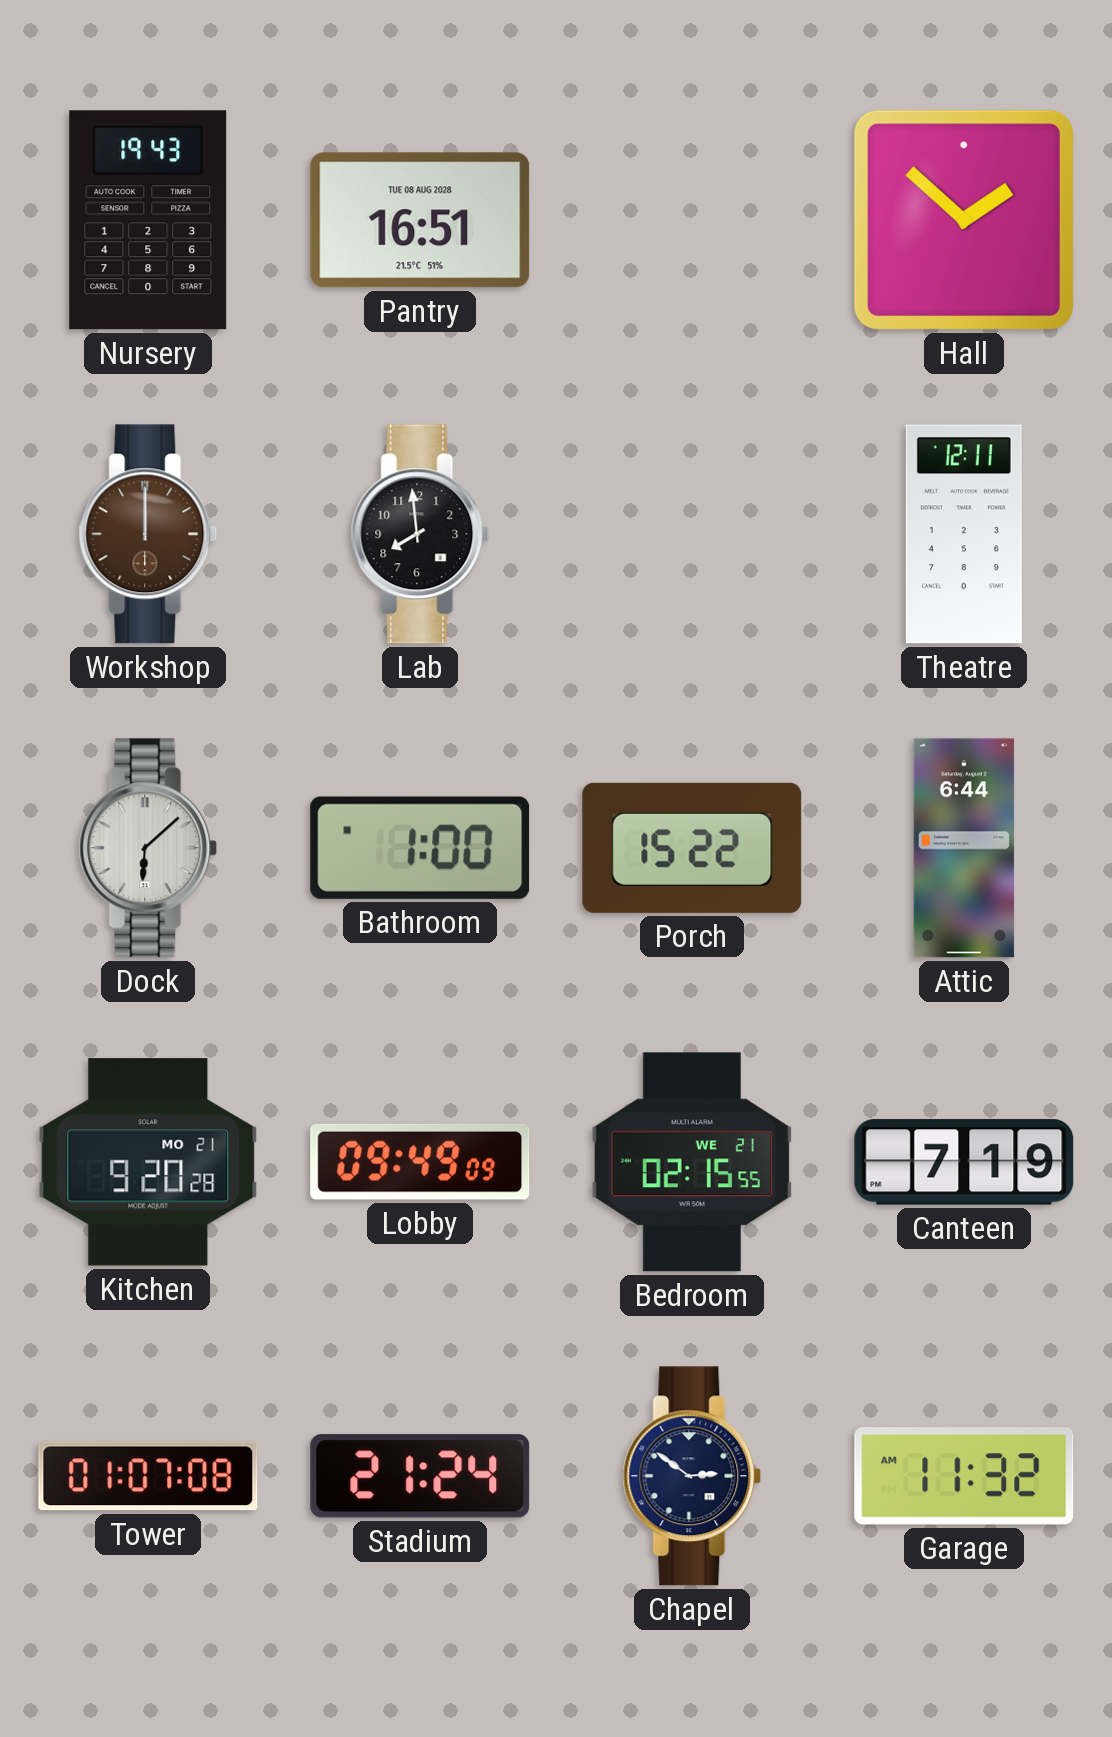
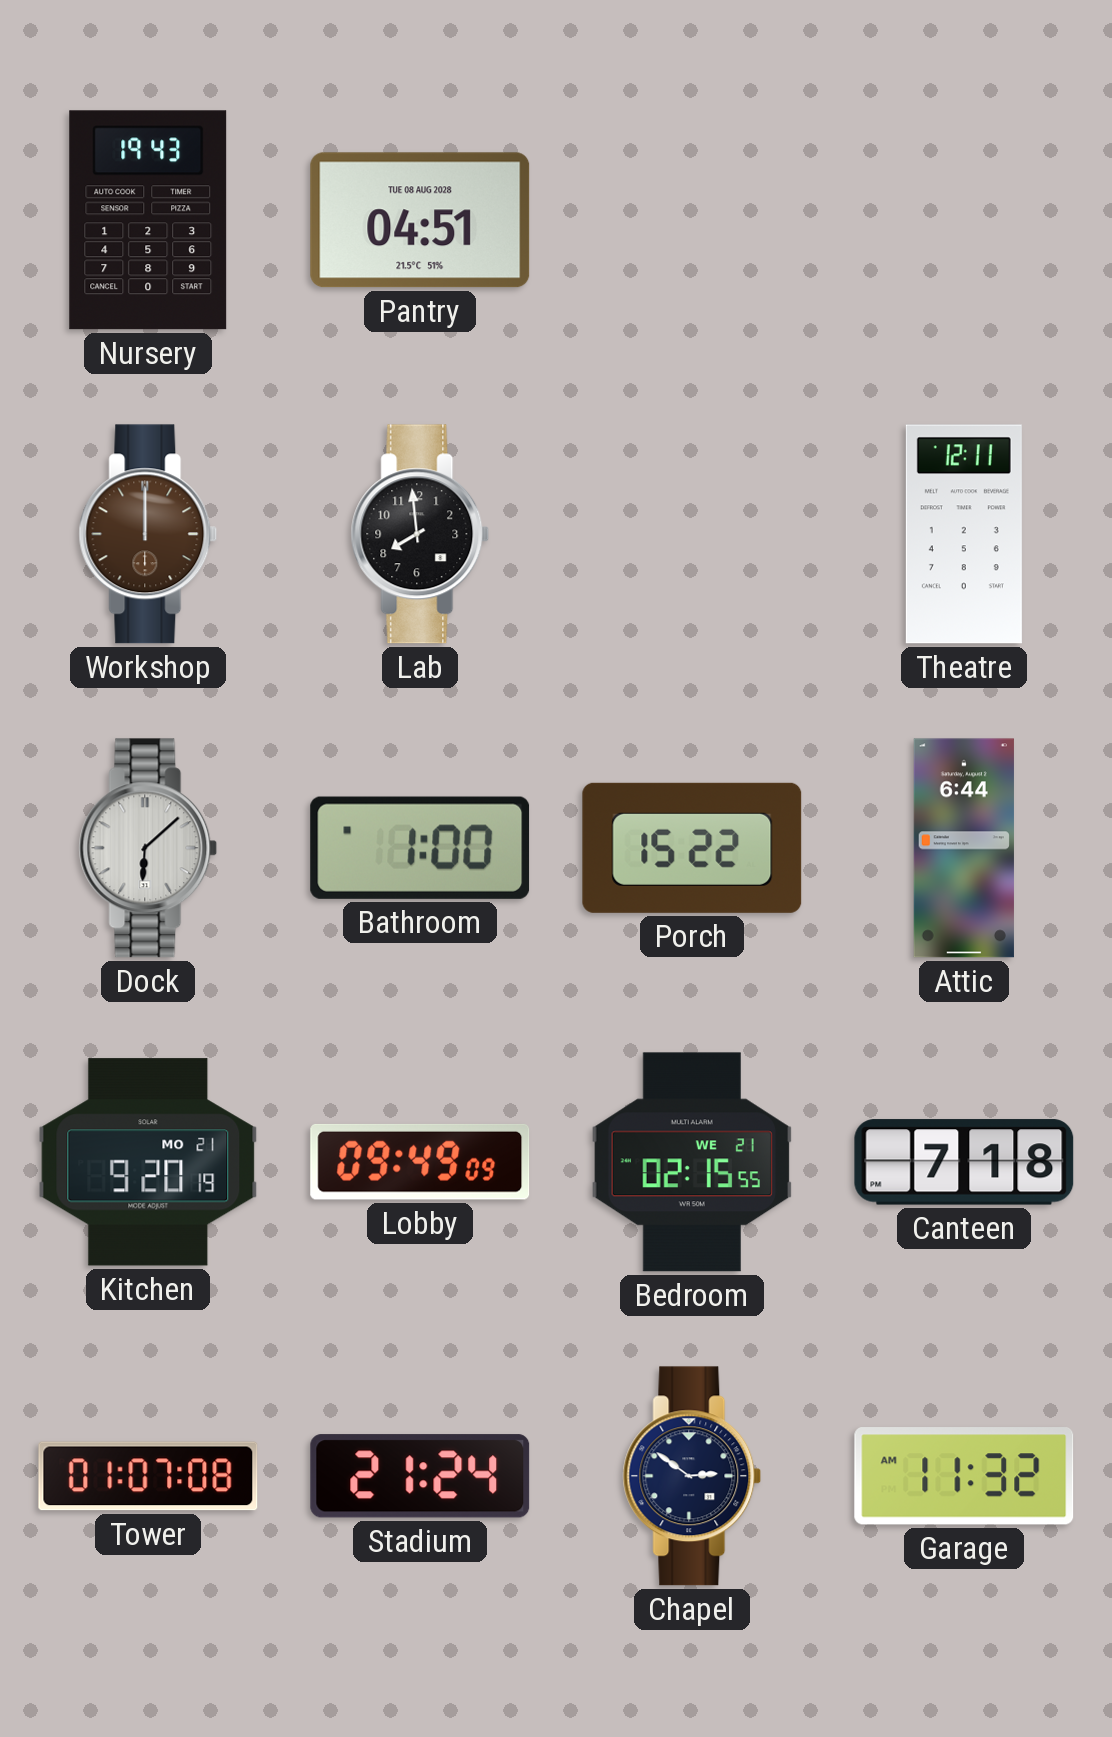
Pantry: 16:51 -> 04:51 (420, 220)
Hall: 1:52 -> none (964, 220)
Kitchen: 9:20:28 -> 9:20:19 (148, 1162)
Canteen: 7:19 -> 7:18 (964, 1162)
